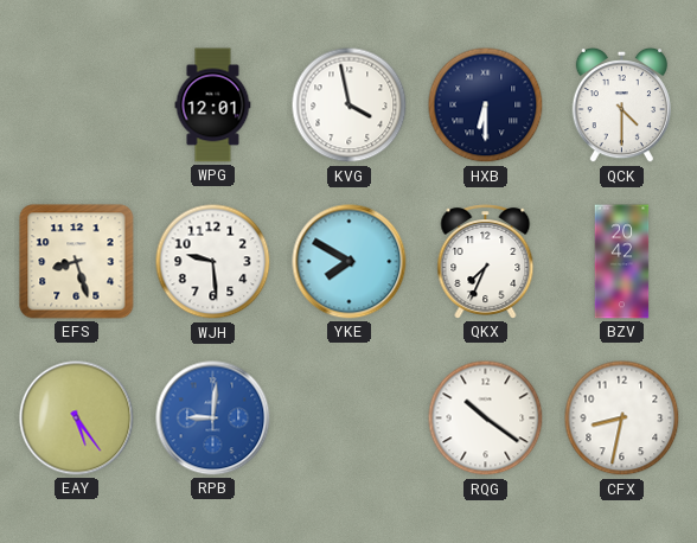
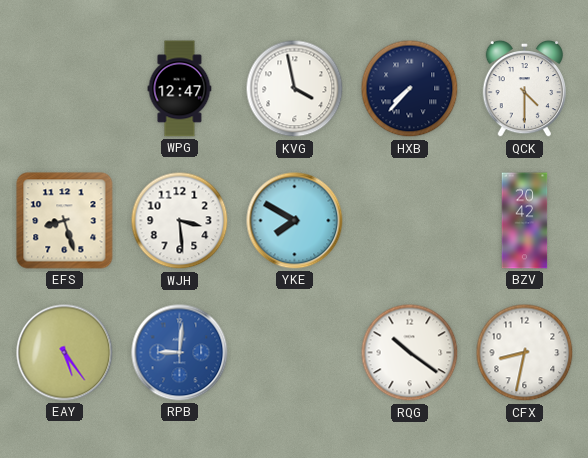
WPG: 12:01 -> 12:47 (180, 89)
HXB: 6:30 -> 7:37 (410, 89)
WJH: 9:29 -> 3:29 (180, 221)
QKX: 7:34 -> none (486, 262)
